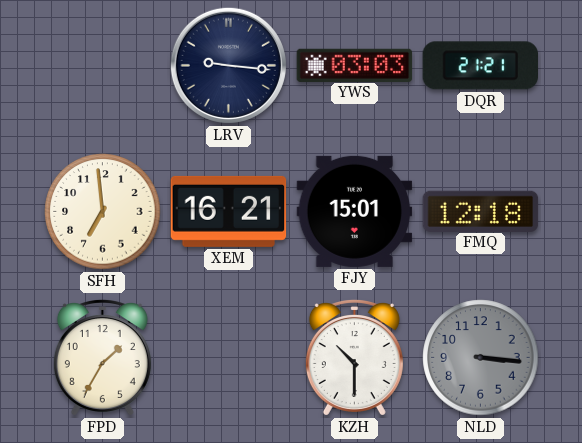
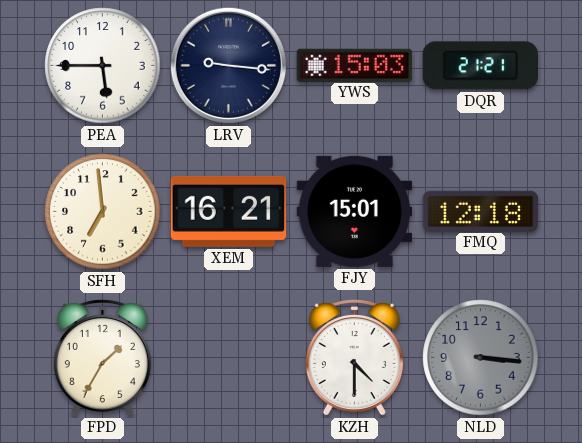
PEA: none -> 5:45 (103, 66)
YWS: 03:03 -> 15:03 (355, 65)
KZH: 10:30 -> 4:30 (354, 358)
